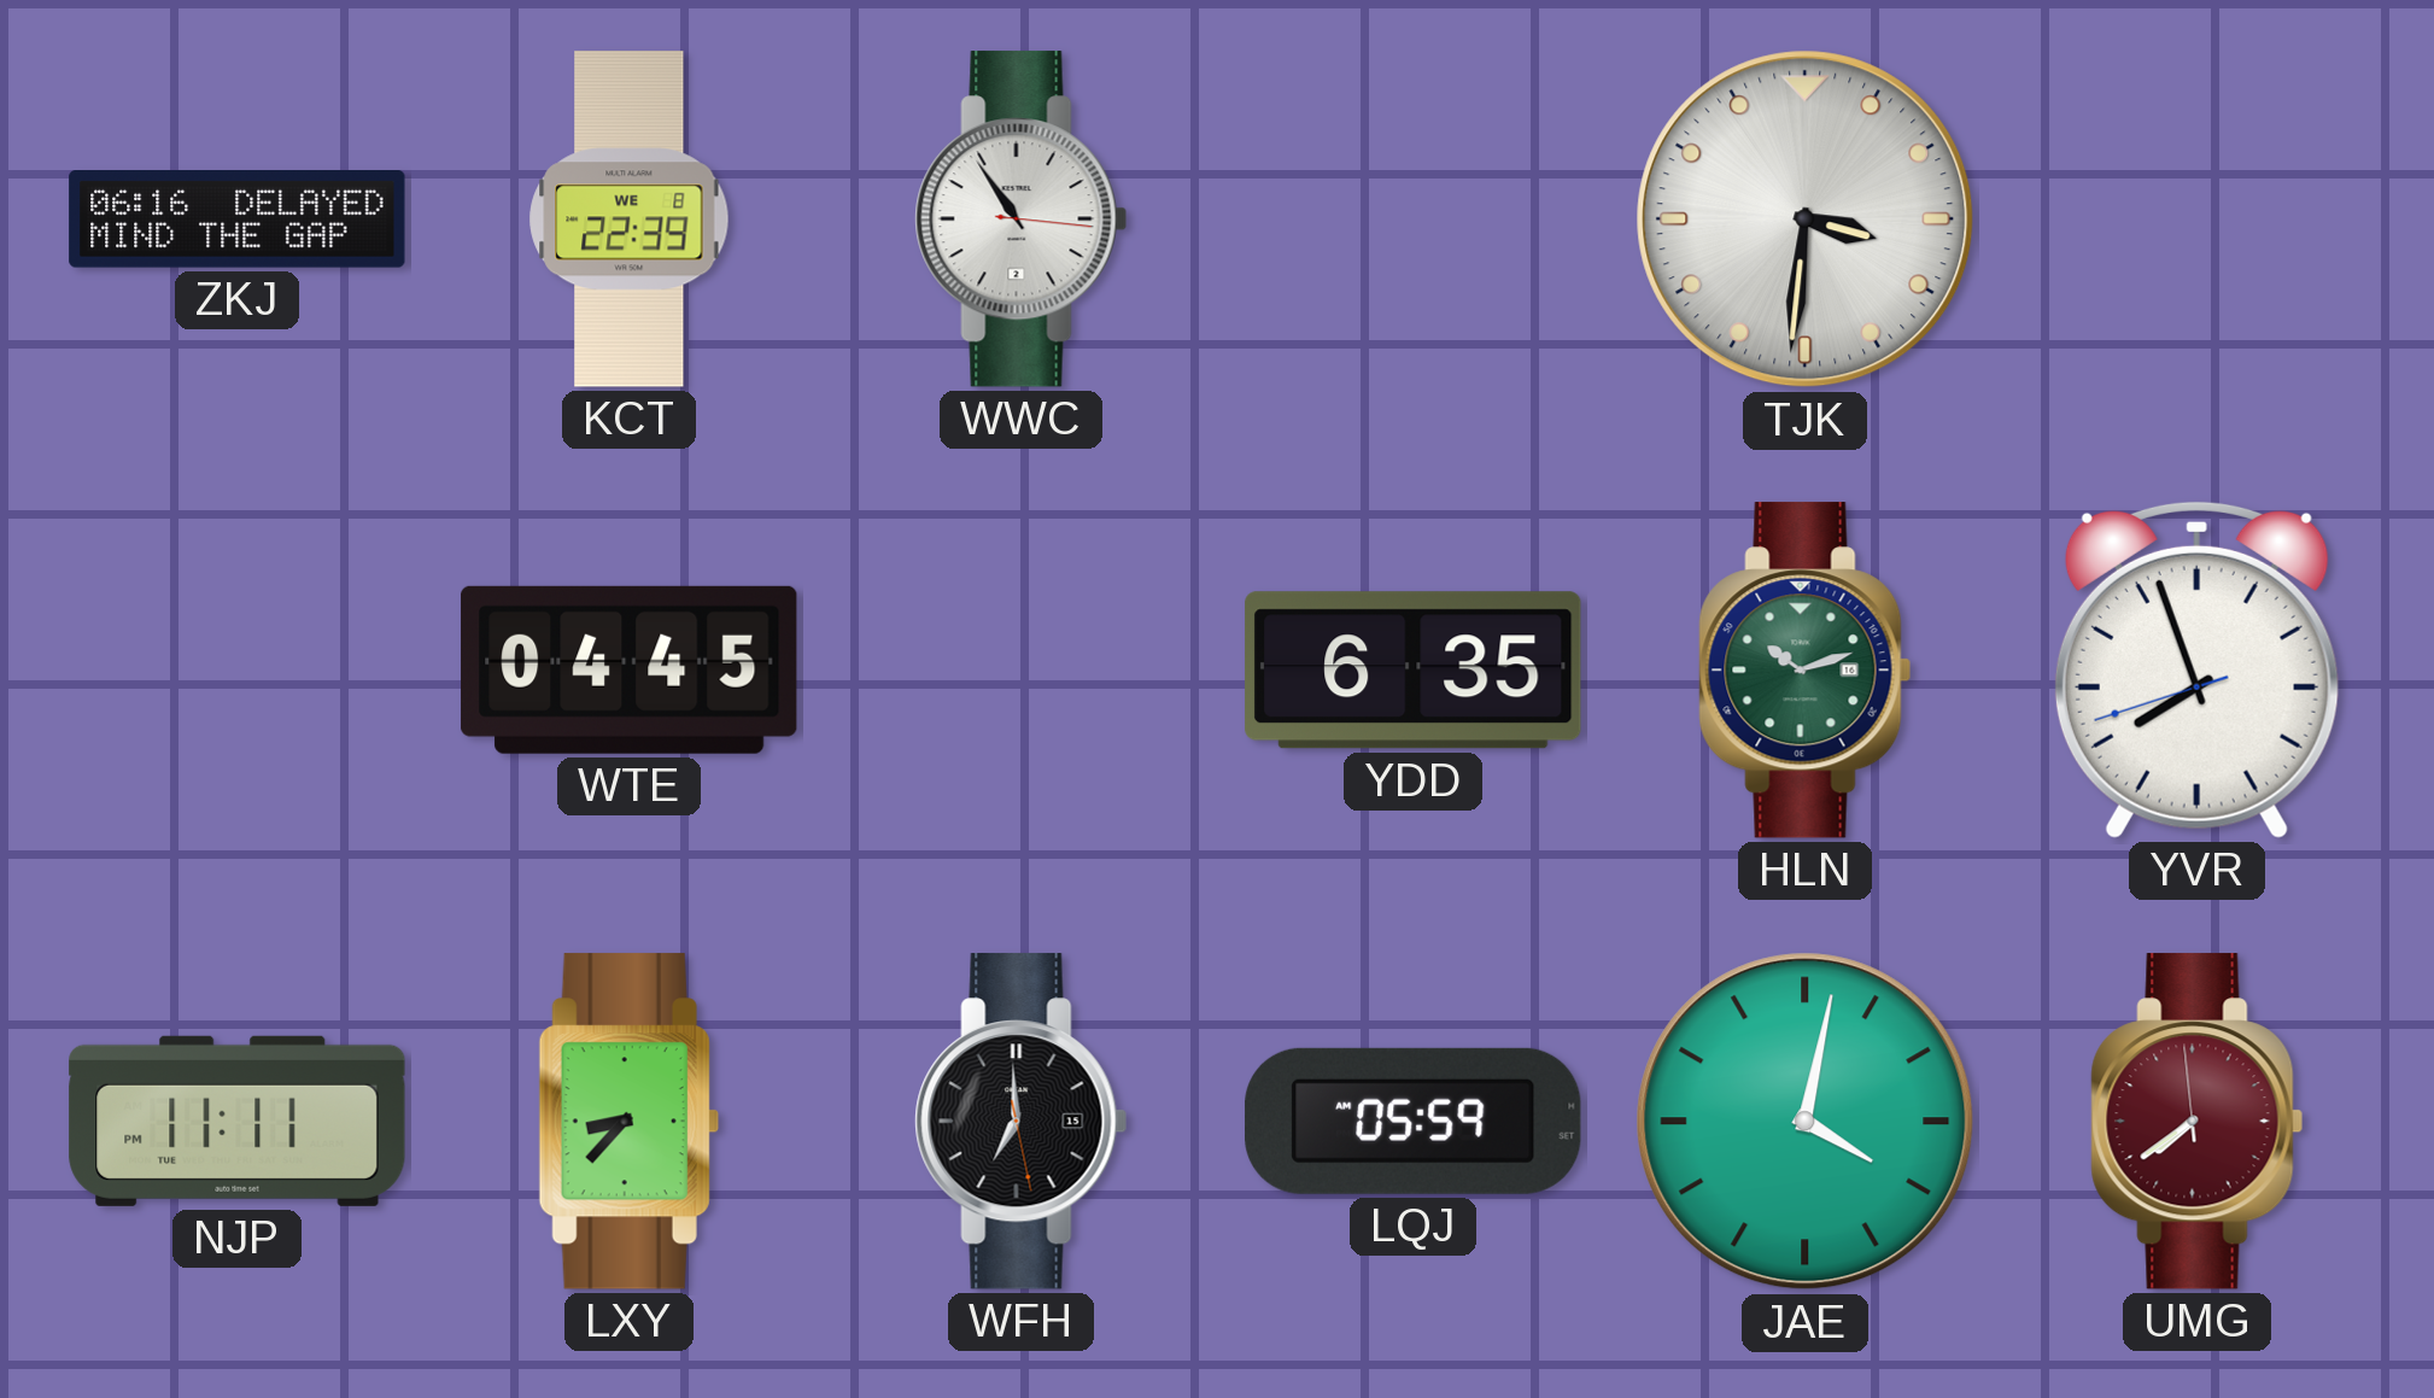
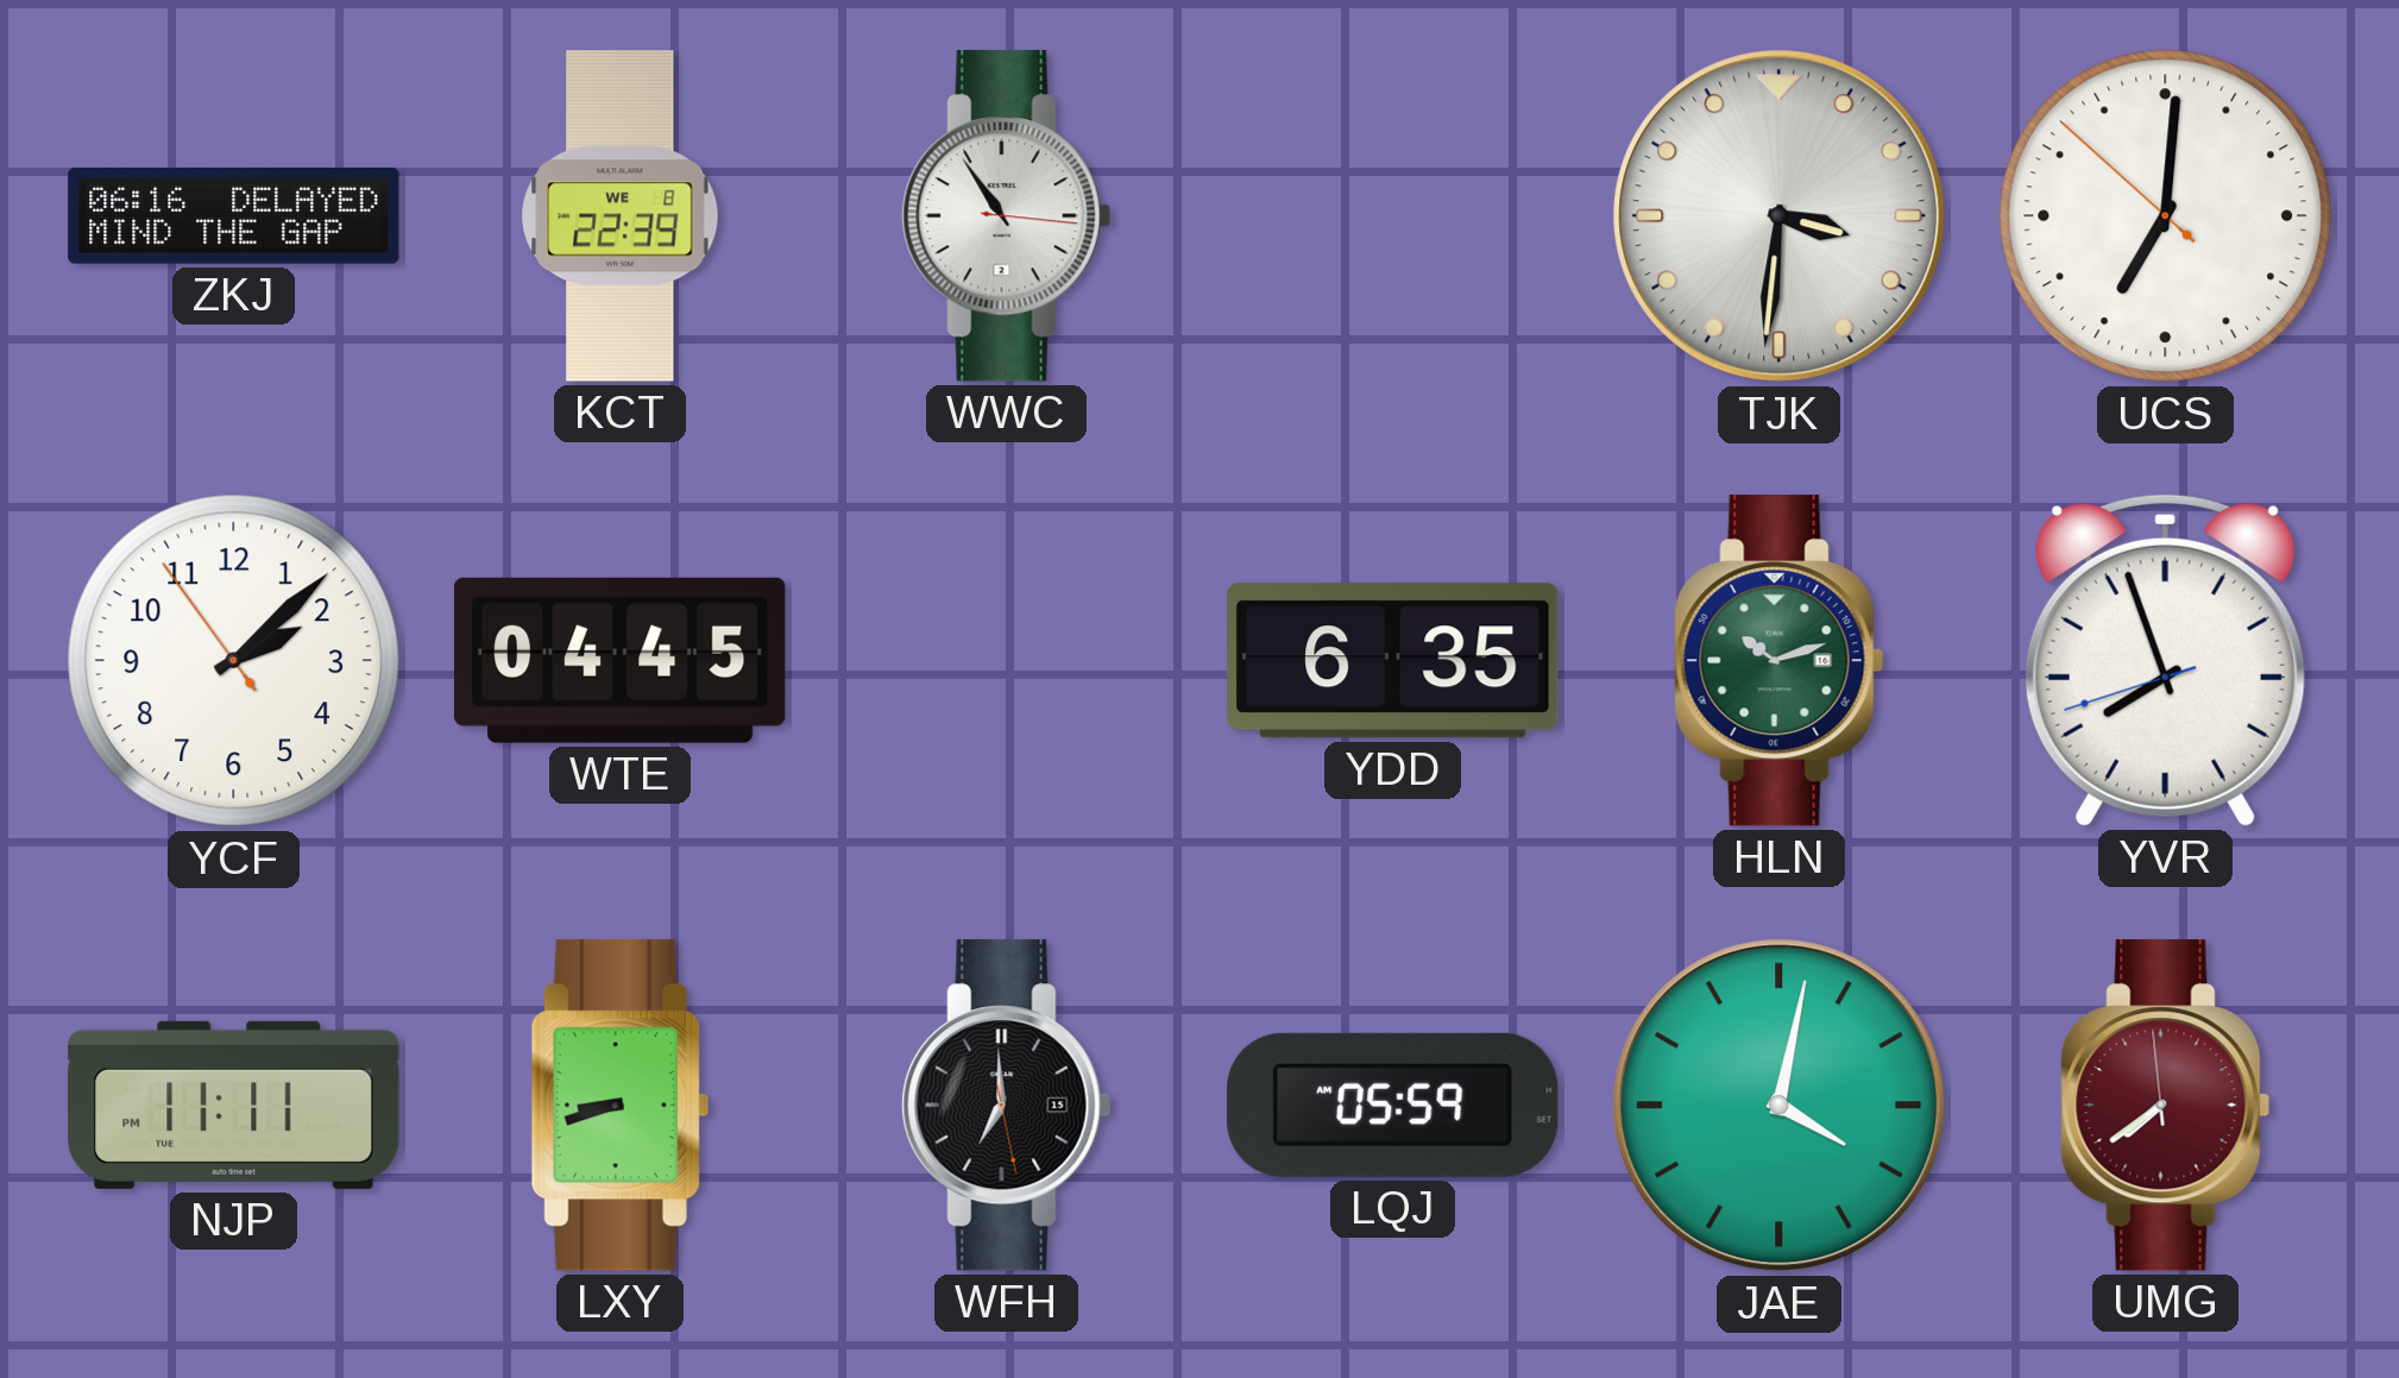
UCS: none -> 7:00 (2166, 216)
YCF: none -> 2:07 (234, 661)
LXY: 8:37 -> 8:42 (619, 1106)
